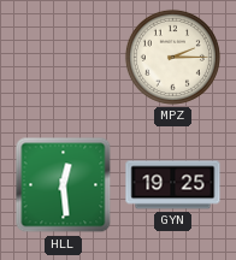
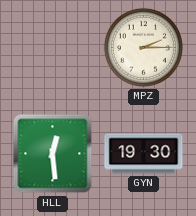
GYN: 19:25 -> 19:30 (144, 154)
